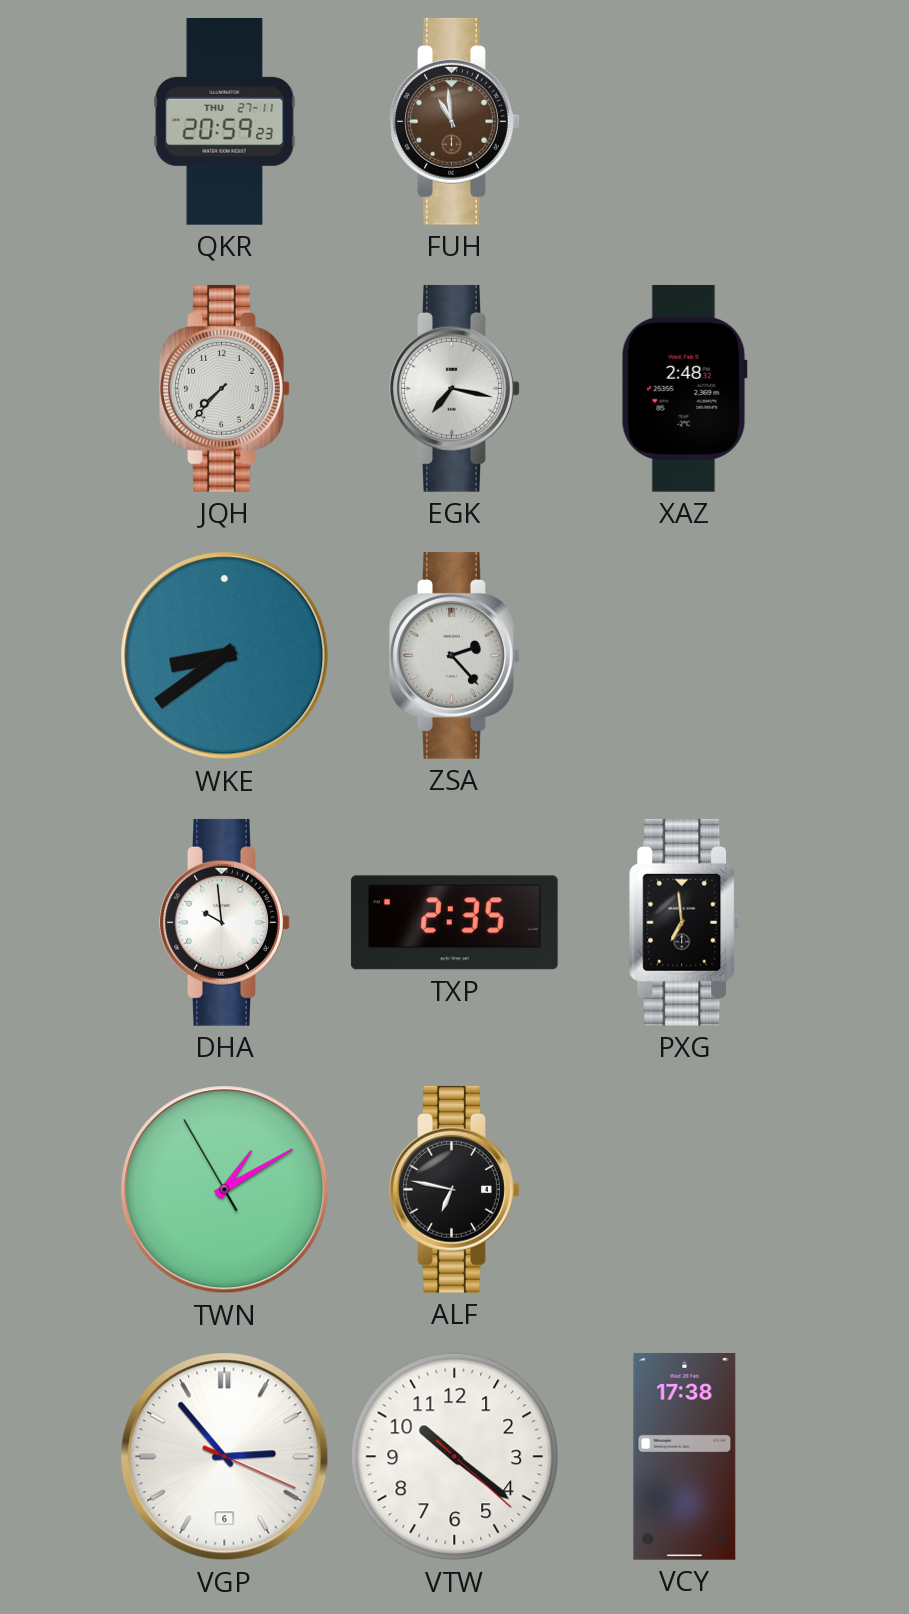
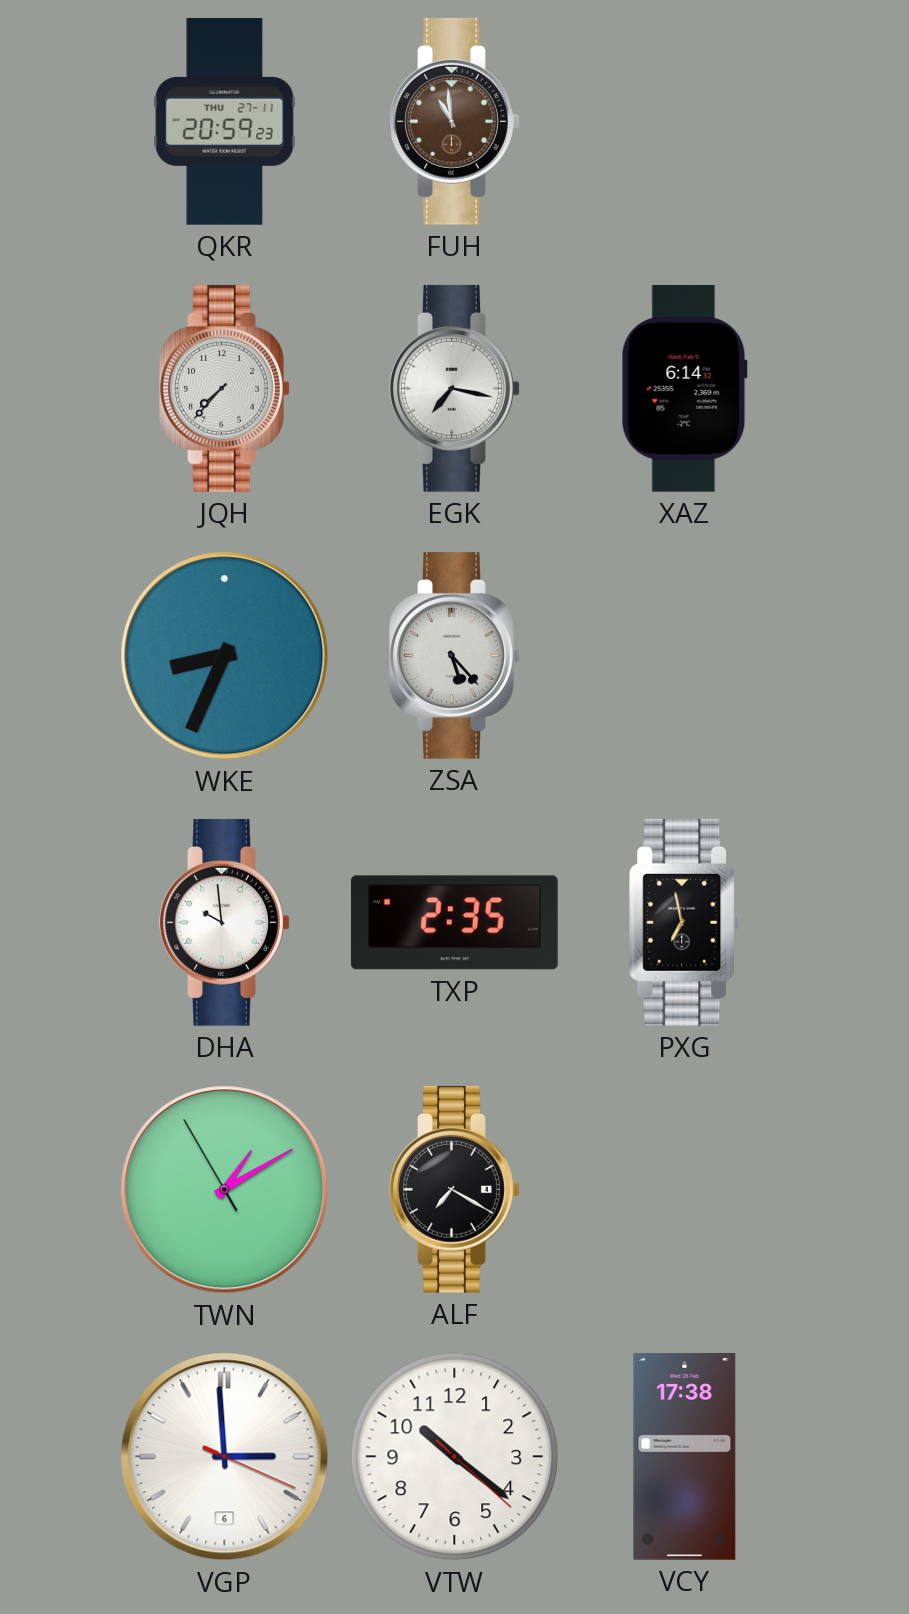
XAZ: 2:48 -> 6:14 (684, 388)
WKE: 8:39 -> 8:34 (225, 656)
ZSA: 2:23 -> 5:23 (455, 655)
PXG: 6:59 -> 6:58 (685, 922)
ALF: 6:47 -> 7:20 (455, 1189)
VGP: 2:53 -> 2:59 (225, 1457)
